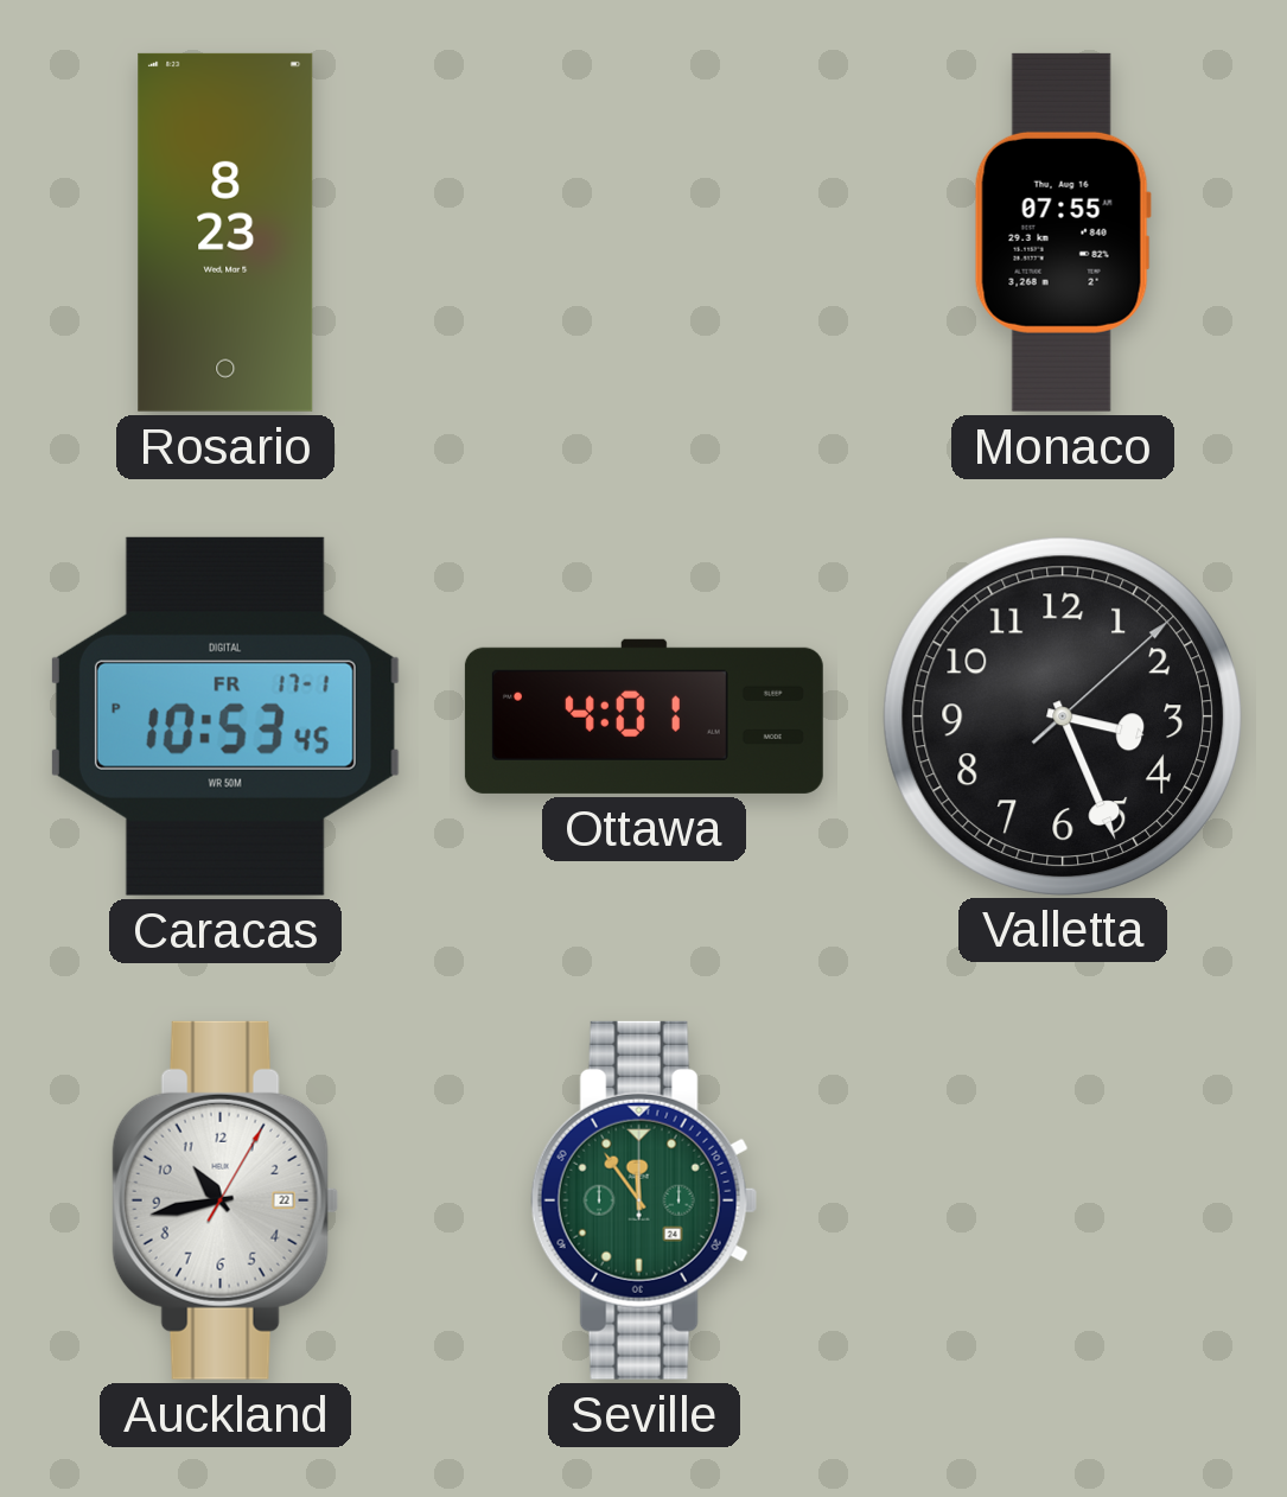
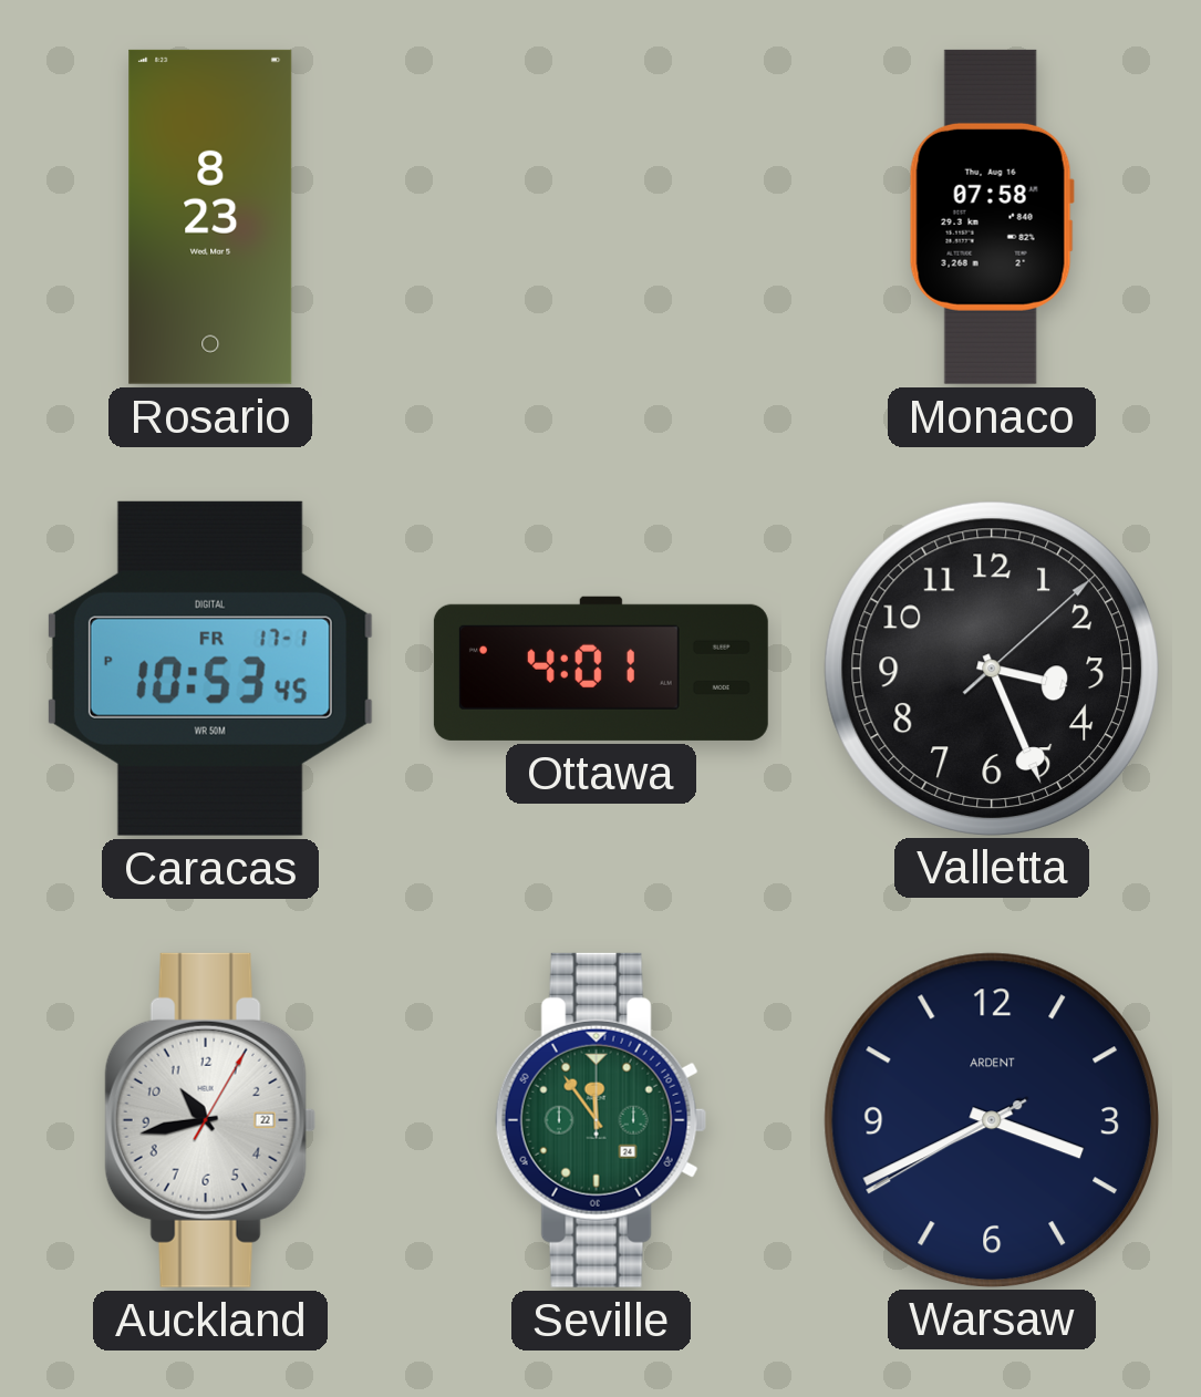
Monaco: 07:55 -> 07:58 (992, 217)
Warsaw: none -> 3:40 (991, 1119)
